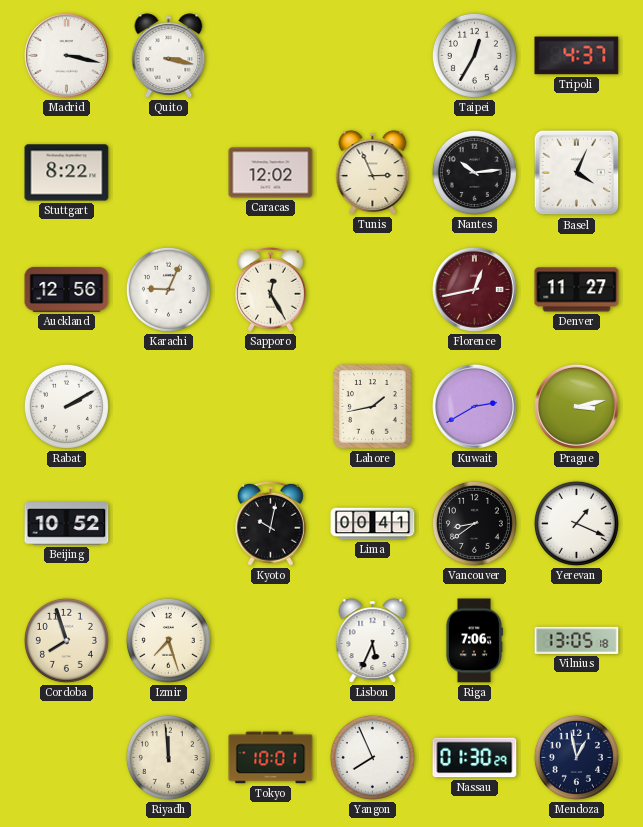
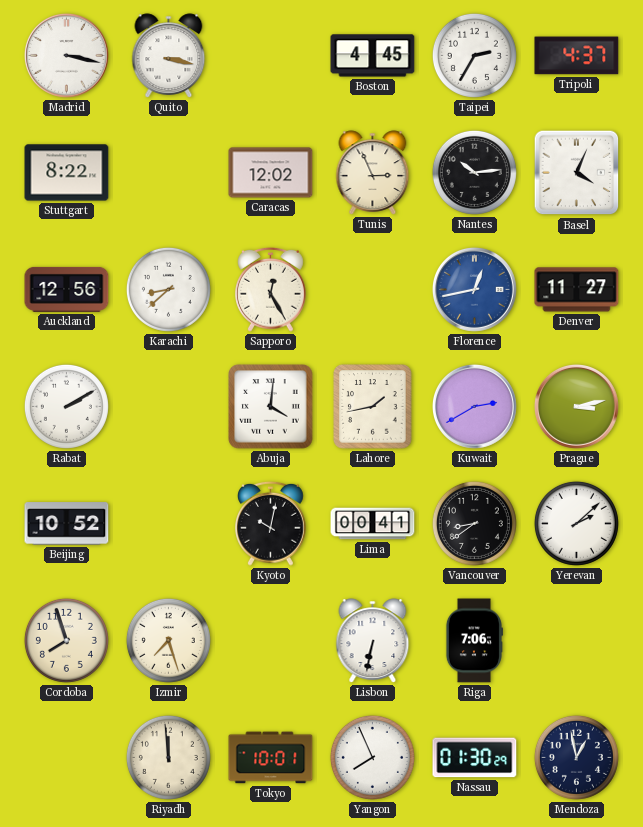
Boston: none -> 4:45 (373, 56)
Taipei: 12:35 -> 2:35 (474, 55)
Karachi: 9:04 -> 8:38 (168, 289)
Florence dial: burgundy -> blue (474, 289)
Abuja: none -> 4:01 (271, 407)
Yerevan: 1:19 -> 2:08 (576, 523)
Lisbon: 5:34 -> 6:32 (373, 641)
Vilnius: 13:05 -> none (577, 640)
